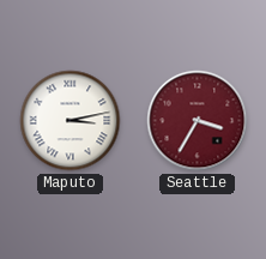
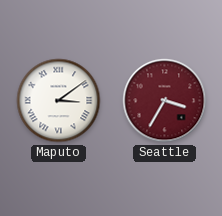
Maputo: 3:13 -> 3:09 (59, 101)
